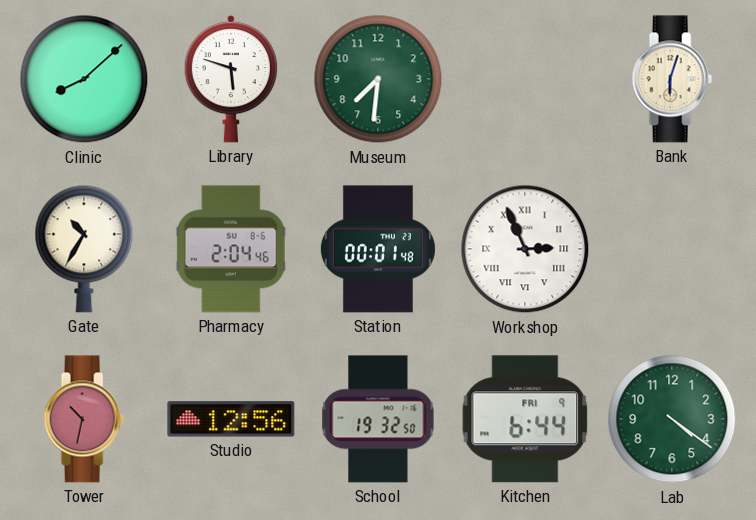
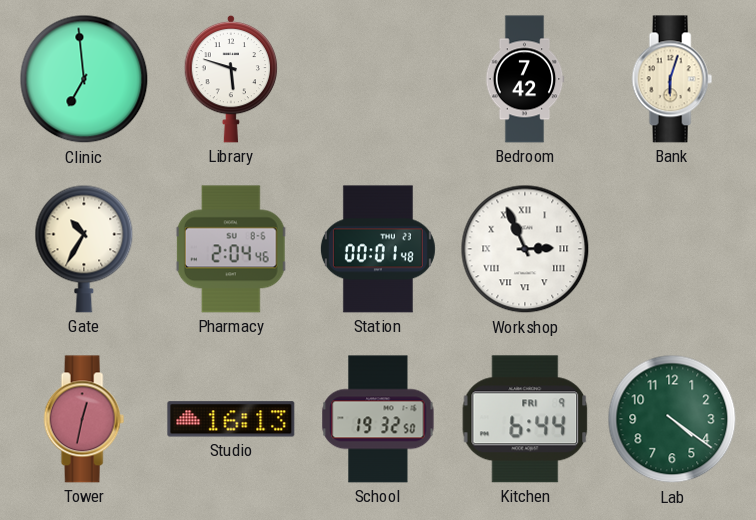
Clinic: 8:08 -> 6:59 (84, 79)
Museum: 7:31 -> none (378, 79)
Bedroom: none -> 7:42 (525, 79)
Tower: 10:32 -> 12:32 (84, 419)
Studio: 12:56 -> 16:13 (231, 419)
